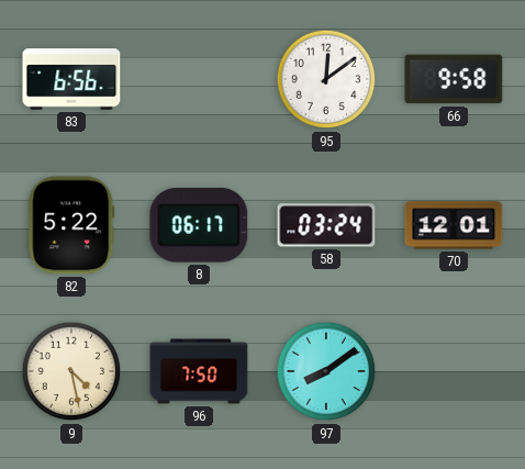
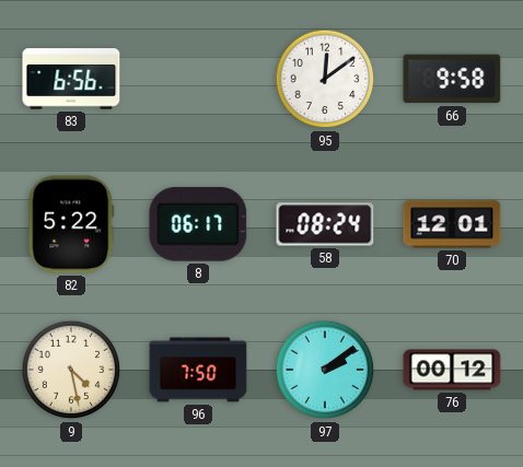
58: 03:24 -> 08:24 (325, 224)
97: 8:09 -> 2:09 (325, 370)
76: none -> 00:12 (452, 370)
